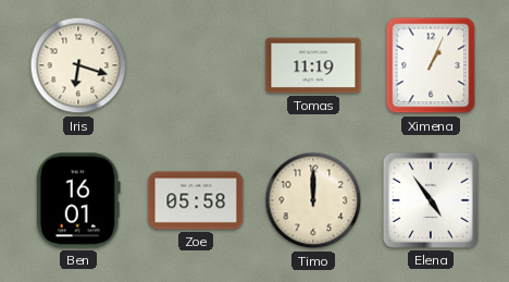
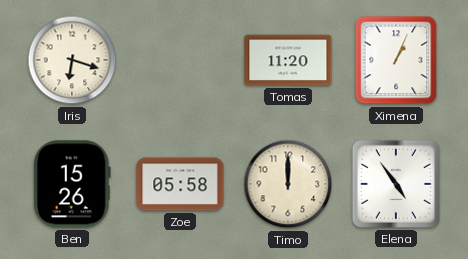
Tomas: 11:19 -> 11:20 (288, 60)
Ben: 16:01 -> 15:26 (72, 184)
